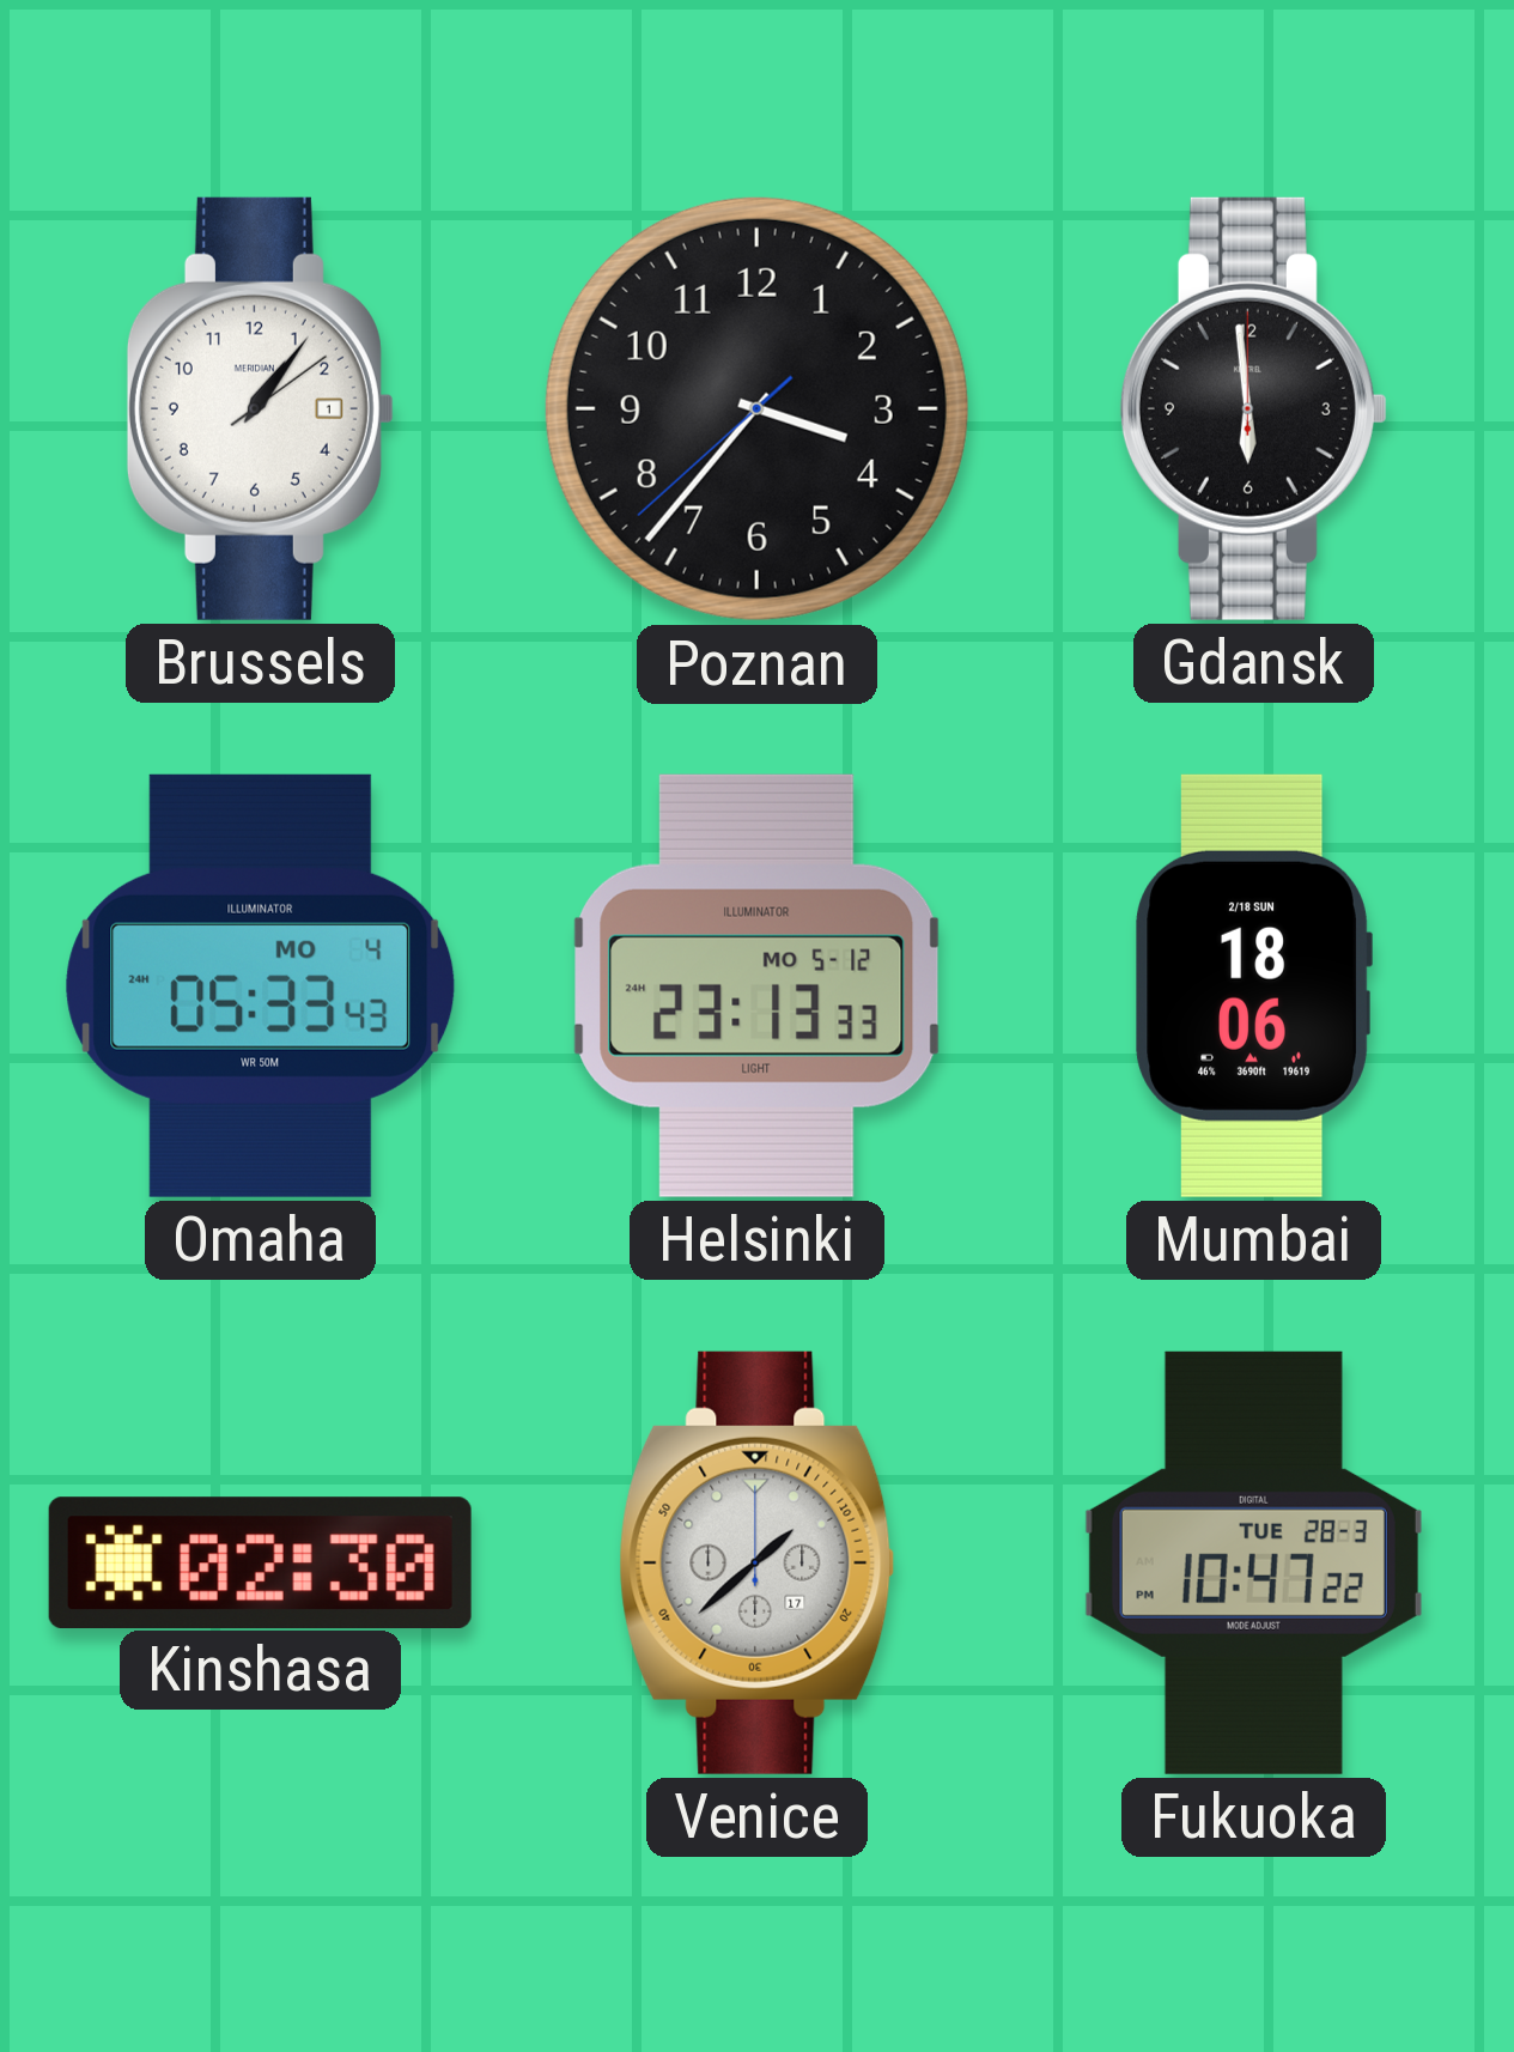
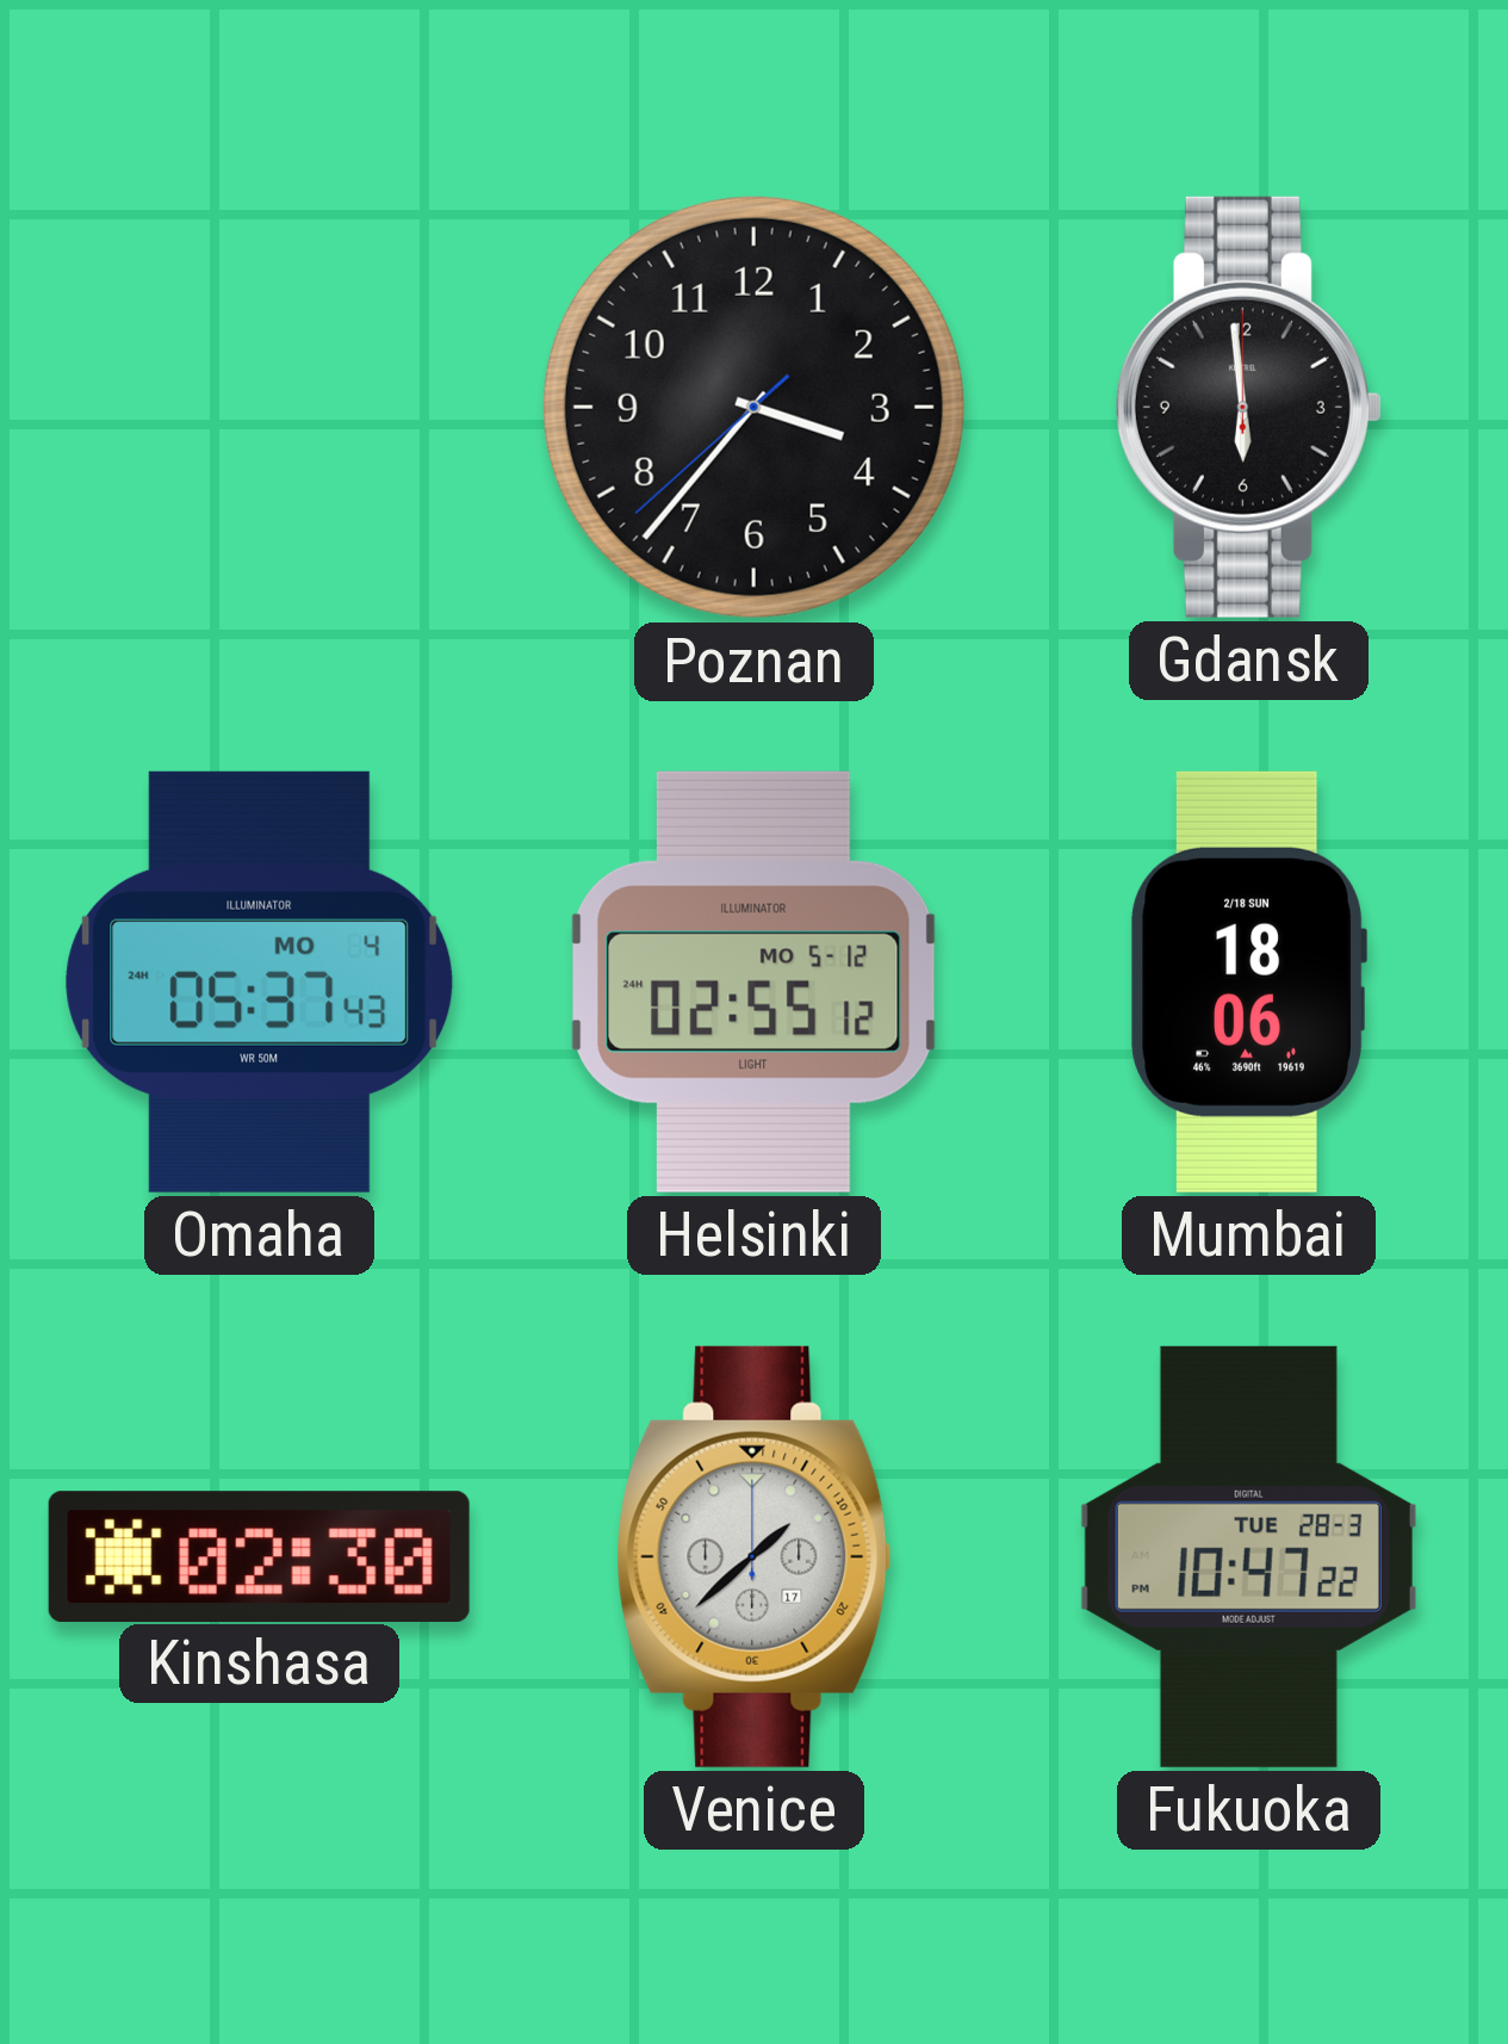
Brussels: 1:06 -> none (260, 408)
Omaha: 05:33 -> 05:37 (260, 981)
Helsinki: 23:13 -> 02:55 (753, 981)
